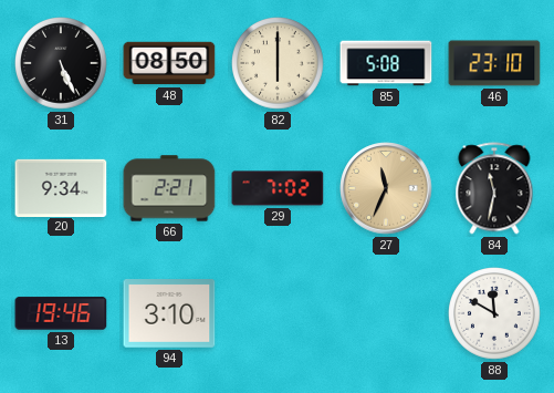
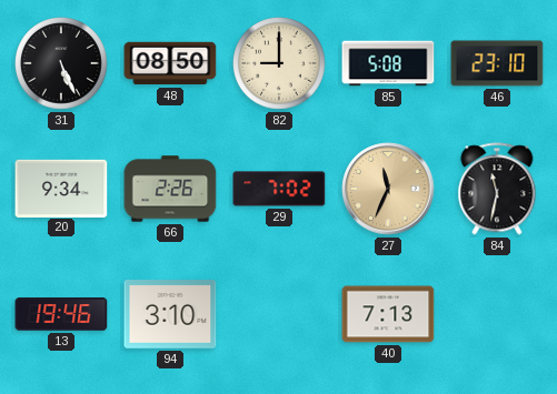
82: 6:00 -> 9:00 (280, 64)
66: 2:21 -> 2:26 (170, 189)
40: none -> 7:13 (388, 314)
88: 11:50 -> none (495, 314)
